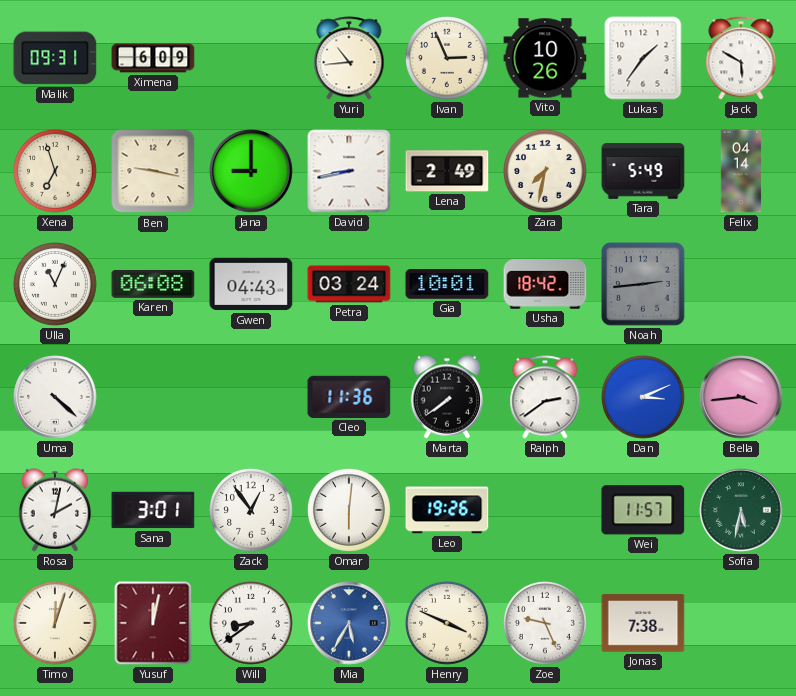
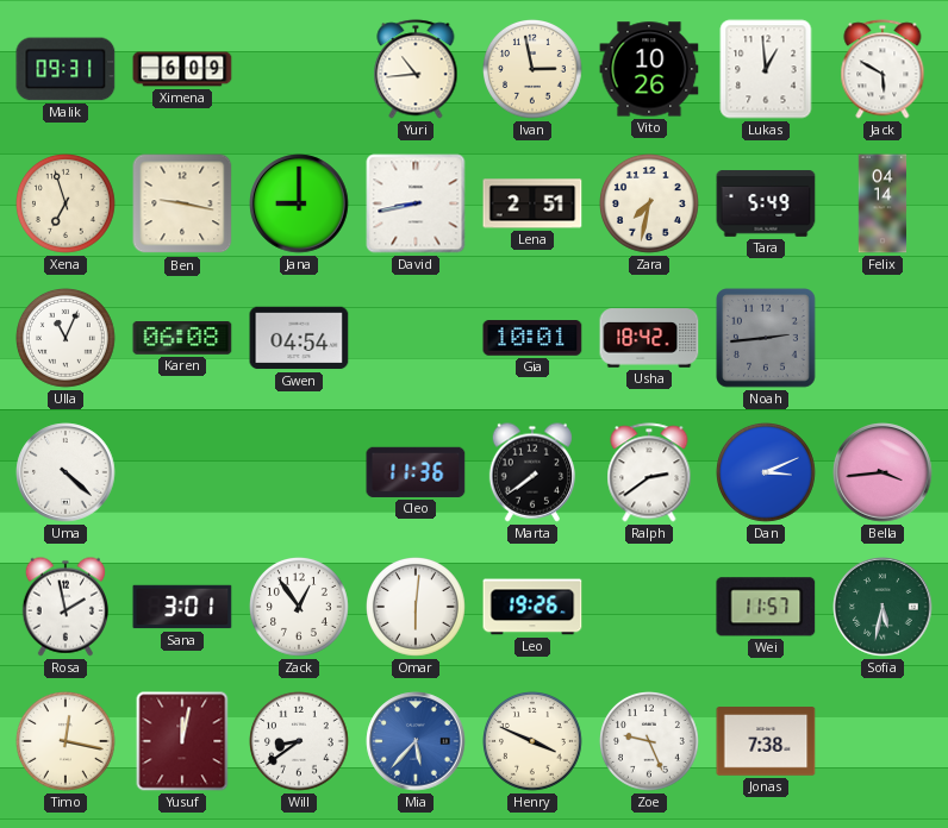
Ivan: 2:56 -> 2:58 (534, 70)
Lukas: 1:36 -> 12:59 (766, 69)
Lena: 2:49 -> 2:51 (532, 203)
Gwen: 04:43 -> 04:54 (299, 338)
Petra: 03:24 -> none (349, 284)
Rosa: 2:02 -> 1:58 (64, 607)
Timo: 12:03 -> 12:17 (67, 742)
Mia: 5:35 -> 5:37 (416, 741)
